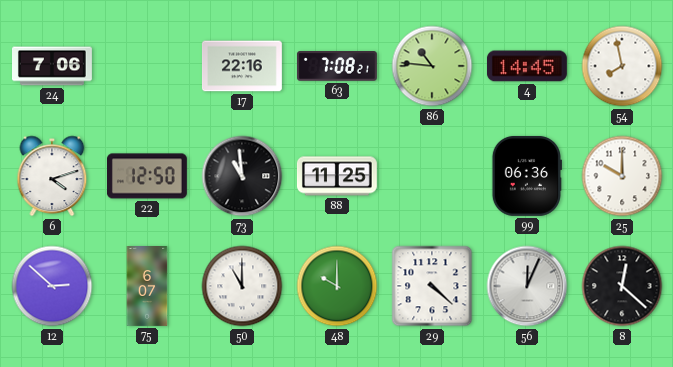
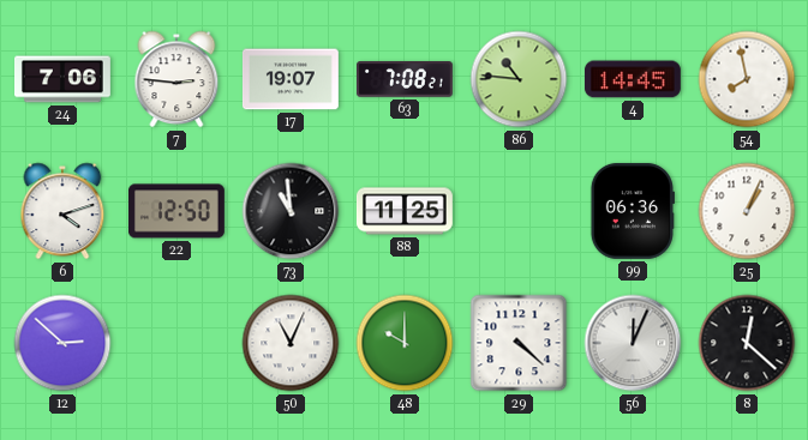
7: none -> 2:46 (176, 79)
17: 22:16 -> 19:07 (291, 79)
25: 10:00 -> 1:04 (747, 211)
75: 6:07 -> none (147, 287)
50: 11:00 -> 11:04 (291, 343)
